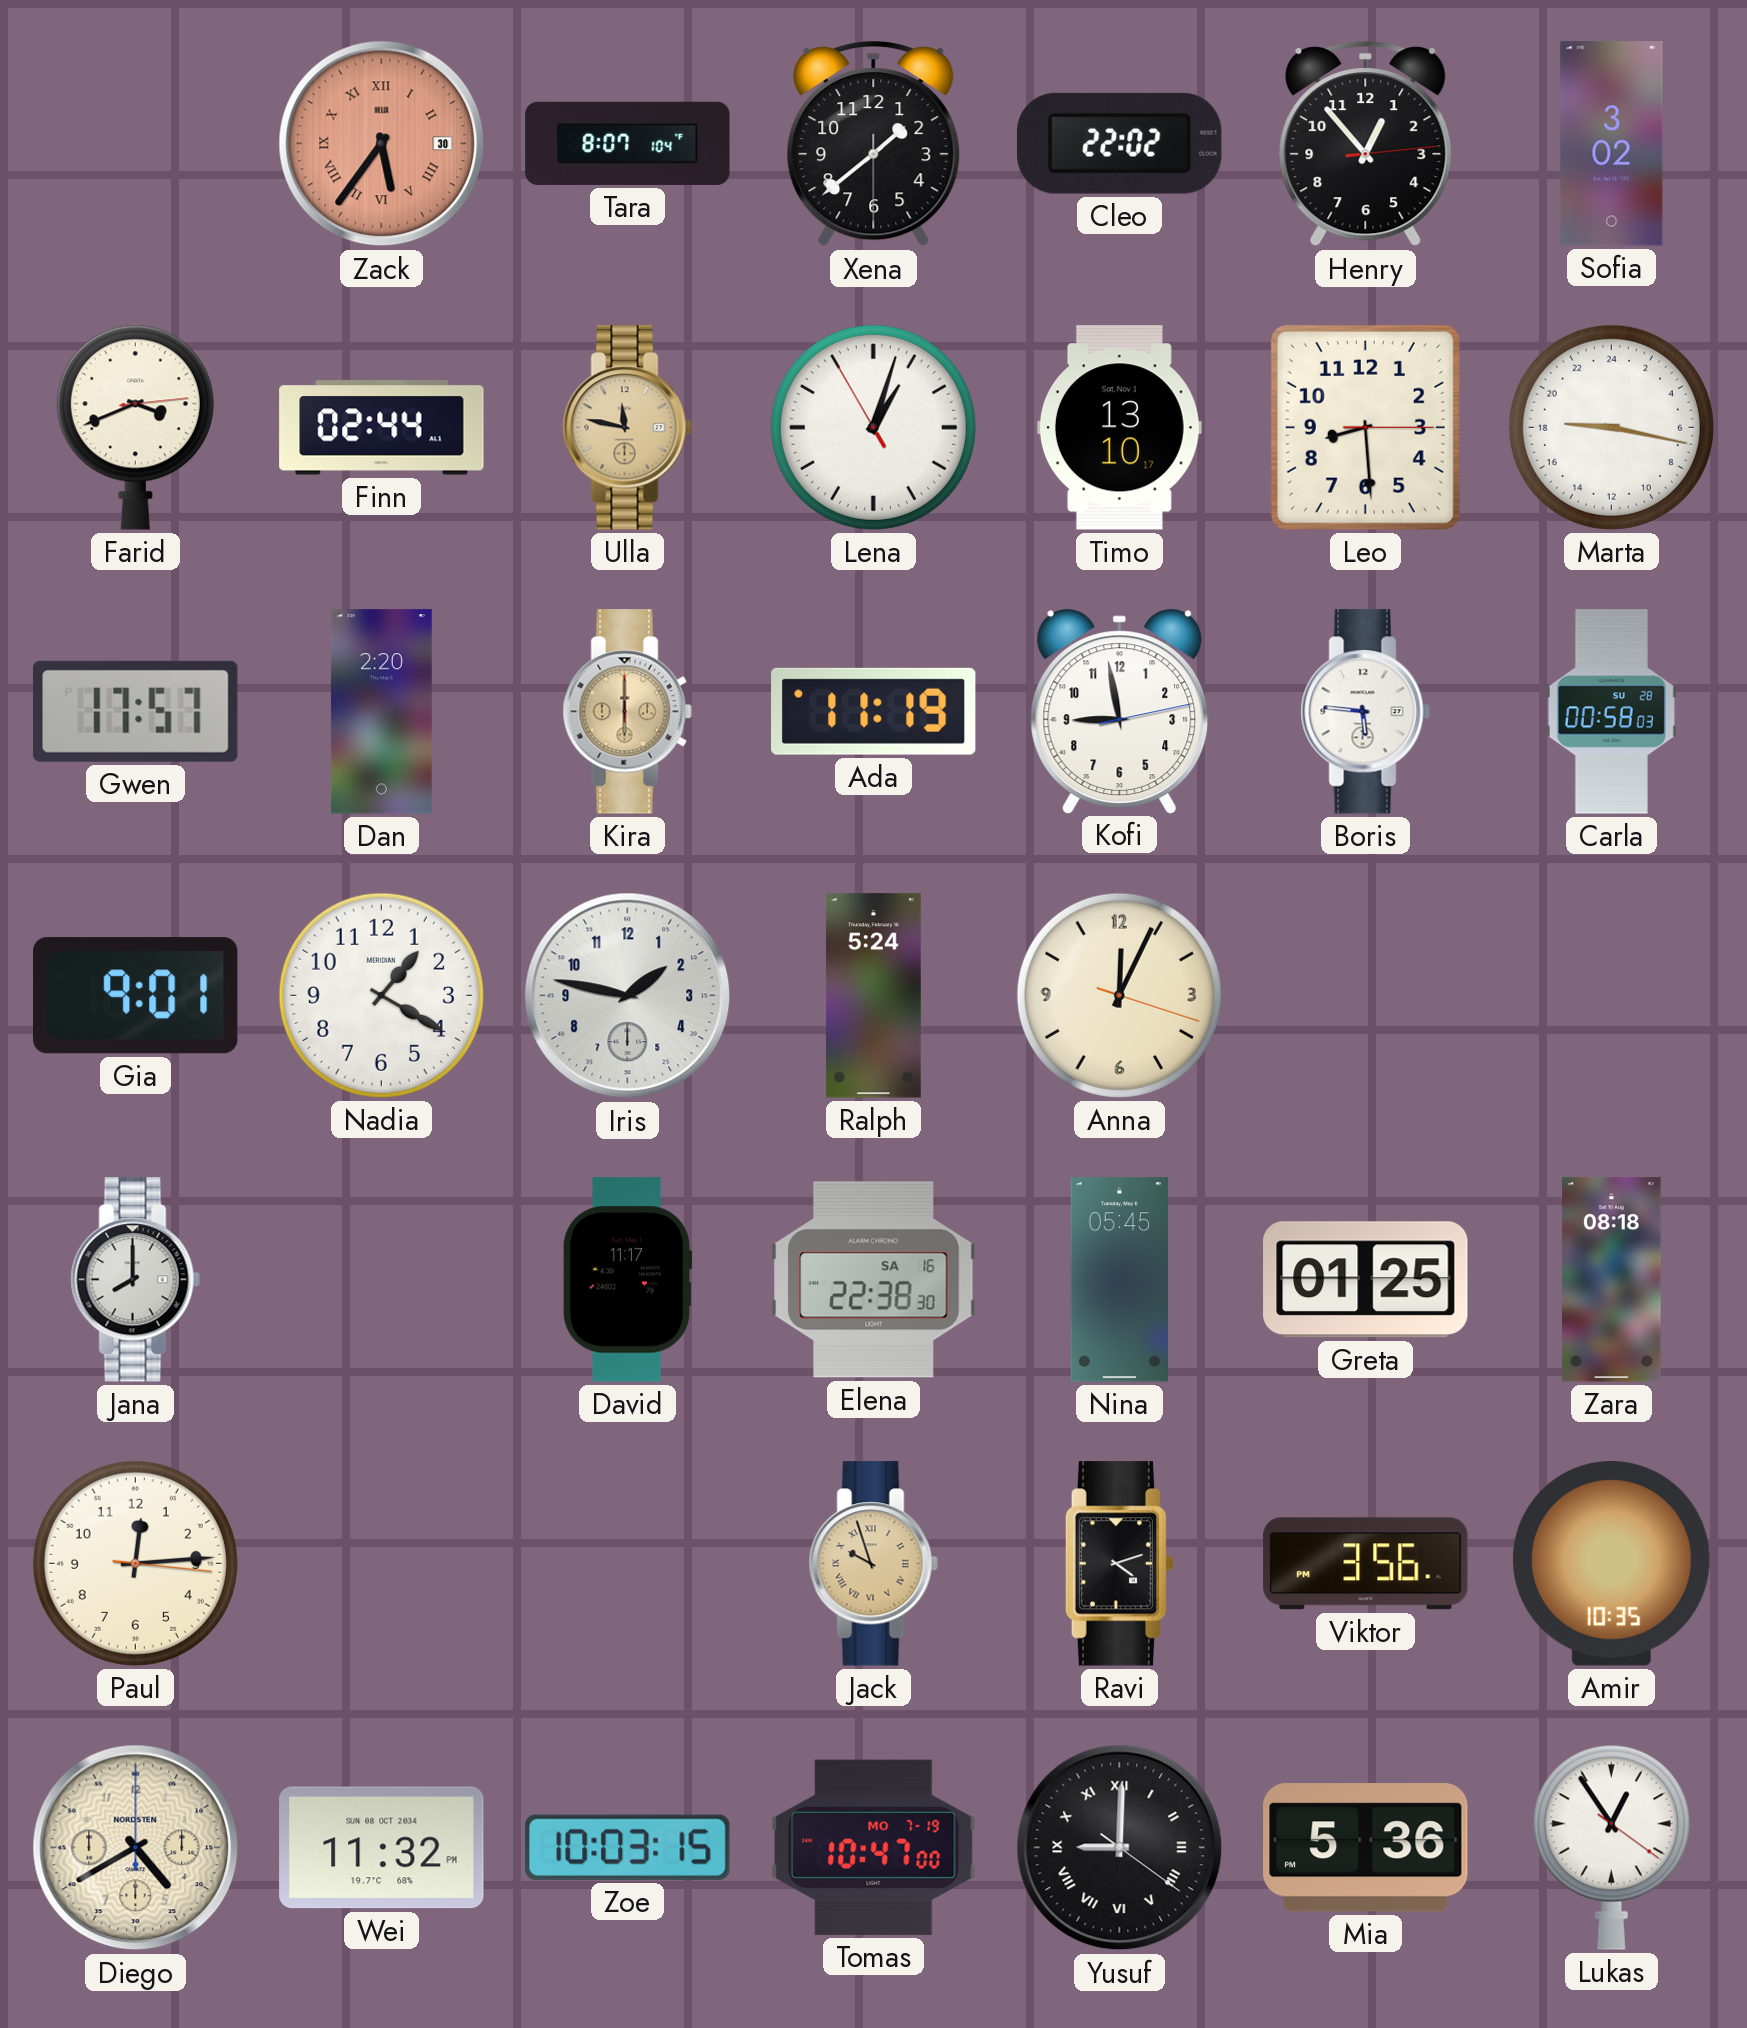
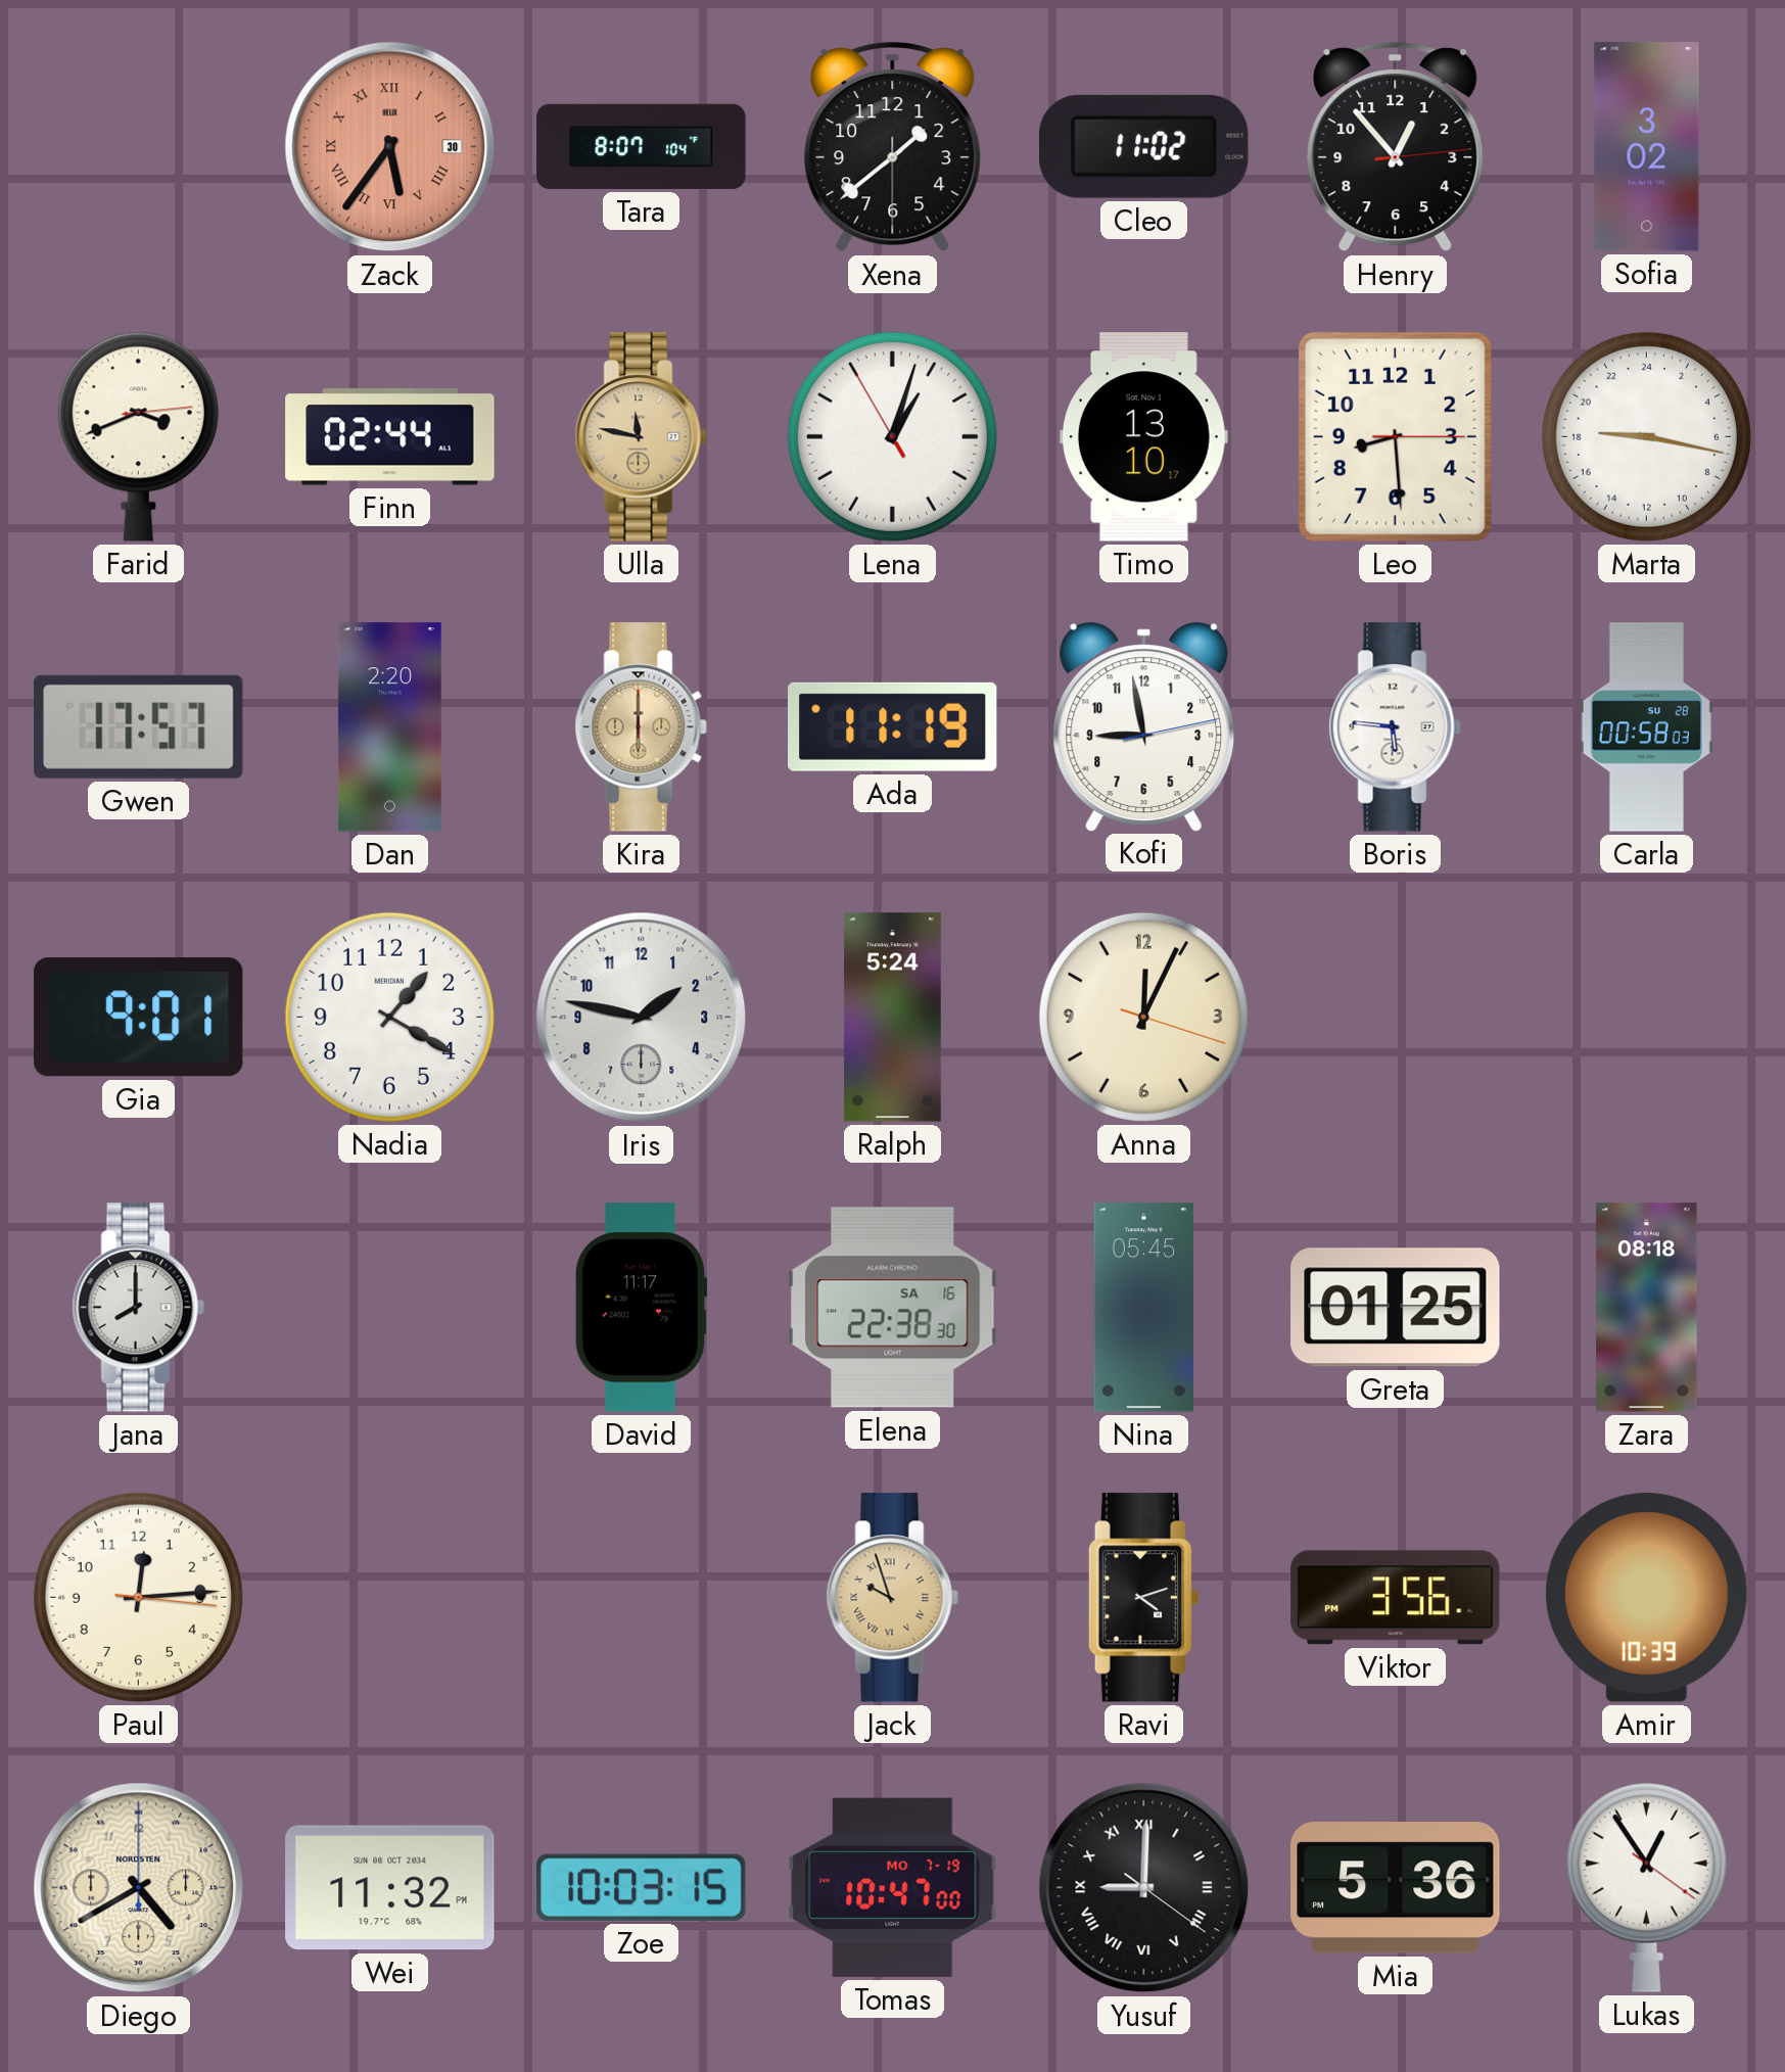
Cleo: 22:02 -> 11:02 (1144, 146)
Amir: 10:35 -> 10:39 (1646, 1598)
